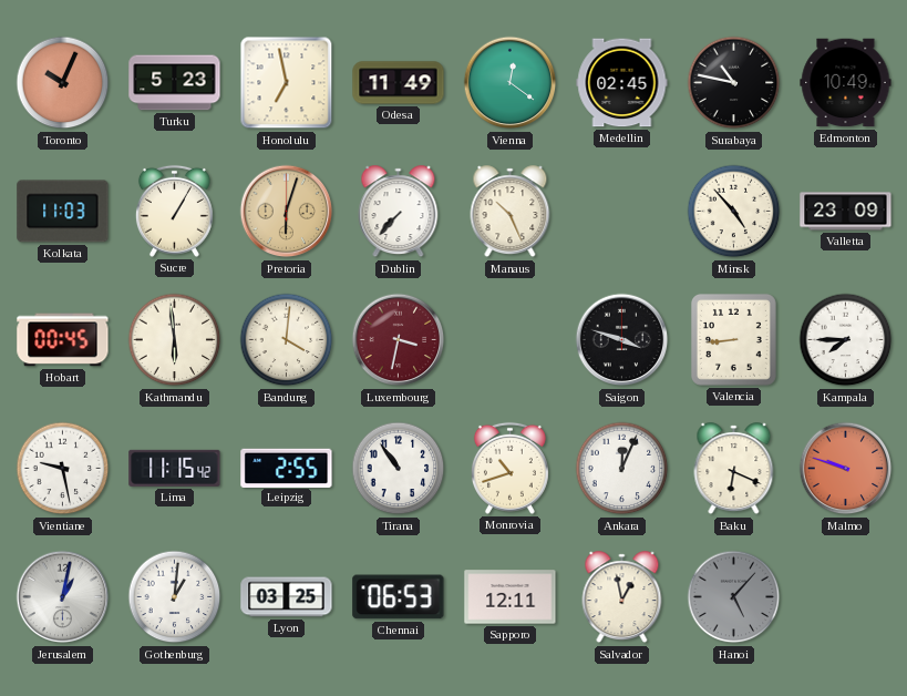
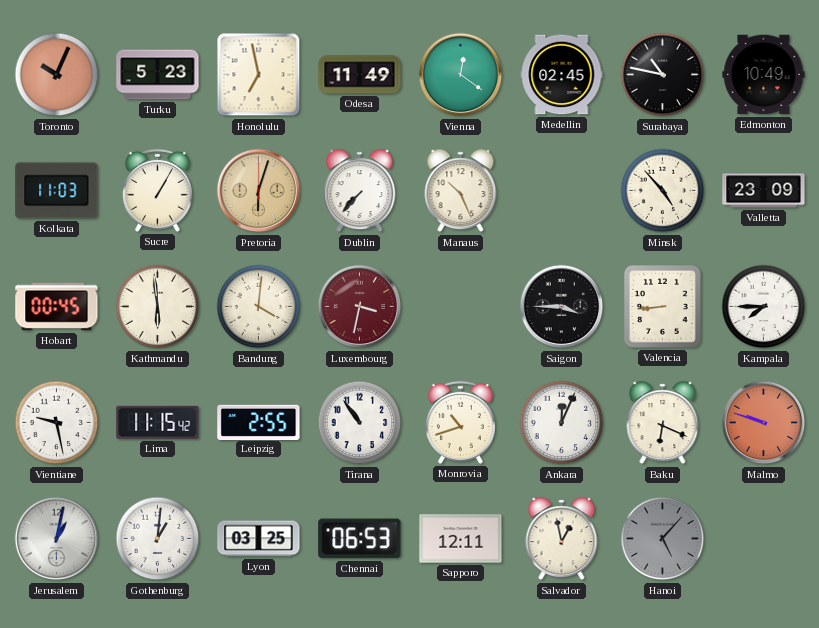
Saigon: 3:48 -> 3:45 (562, 307)
